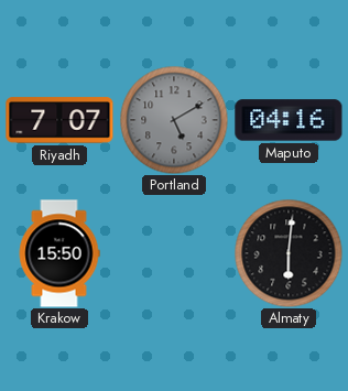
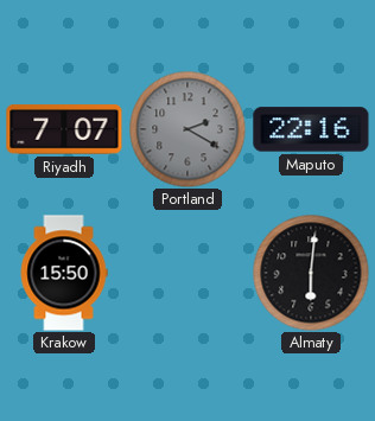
Portland: 5:10 -> 2:20 (188, 129)
Maputo: 04:16 -> 22:16 (311, 129)
